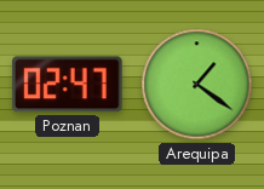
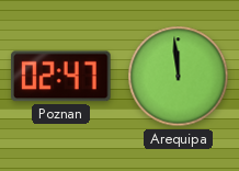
Arequipa: 1:21 -> 11:59 (179, 77)
